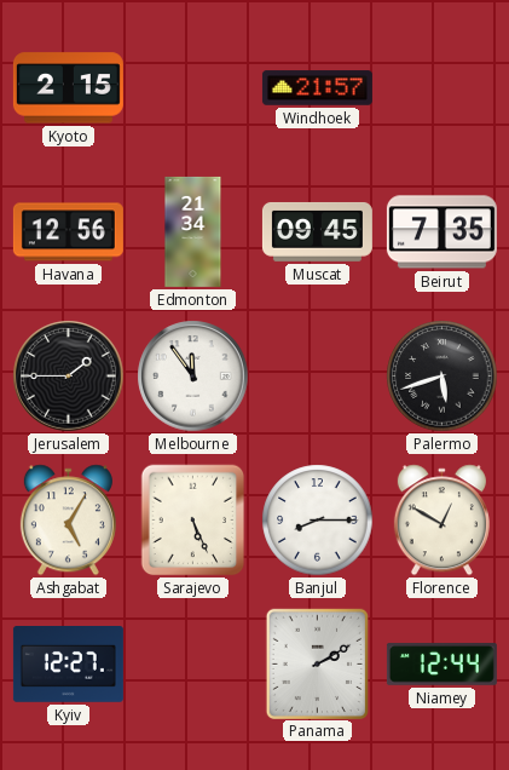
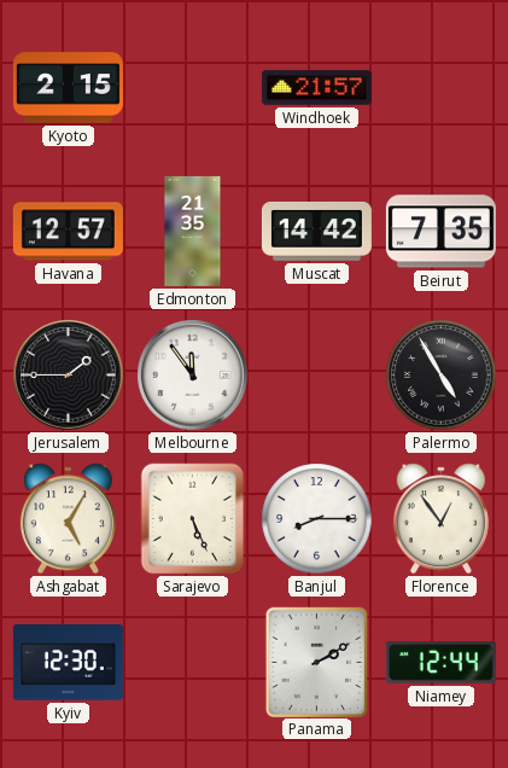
Havana: 12:56 -> 12:57 (68, 232)
Edmonton: 21:34 -> 21:35 (193, 231)
Muscat: 09:45 -> 14:42 (316, 231)
Palermo: 5:42 -> 4:55 (442, 376)
Florence: 12:50 -> 12:54 (440, 519)
Kyiv: 12:27 -> 12:30 (68, 663)
